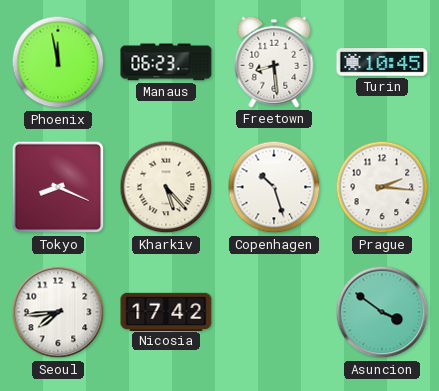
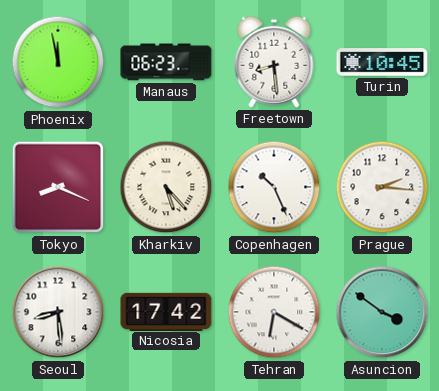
Copenhagen: 10:27 -> 10:26 (274, 187)
Seoul: 7:44 -> 8:29 (58, 312)
Tehran: none -> 6:20 (274, 312)
